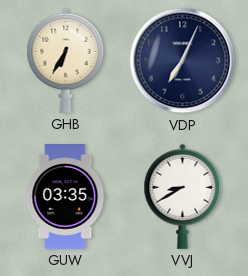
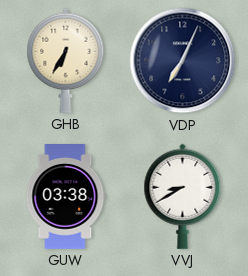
GUW: 03:35 -> 03:38 (66, 197)
